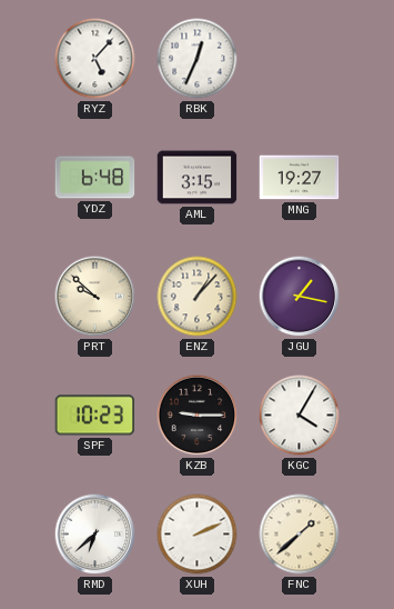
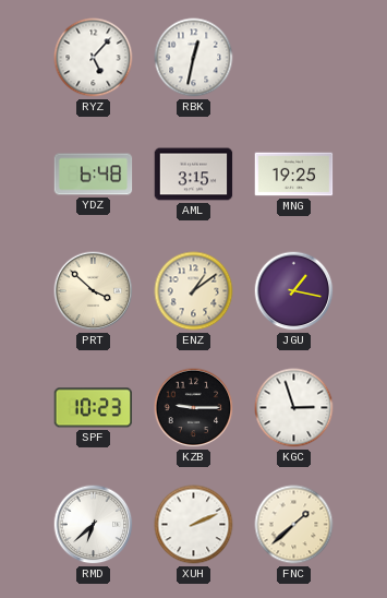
RBK: 12:34 -> 12:32 (194, 58)
MNG: 19:27 -> 19:25 (294, 175)
PRT: 9:52 -> 3:52 (94, 291)
ENZ: 1:07 -> 1:09 (194, 291)
KGC: 4:05 -> 2:57 (294, 408)
